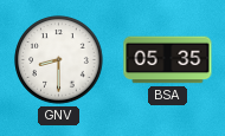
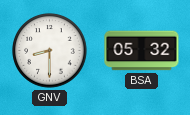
BSA: 05:35 -> 05:32 (142, 51)
